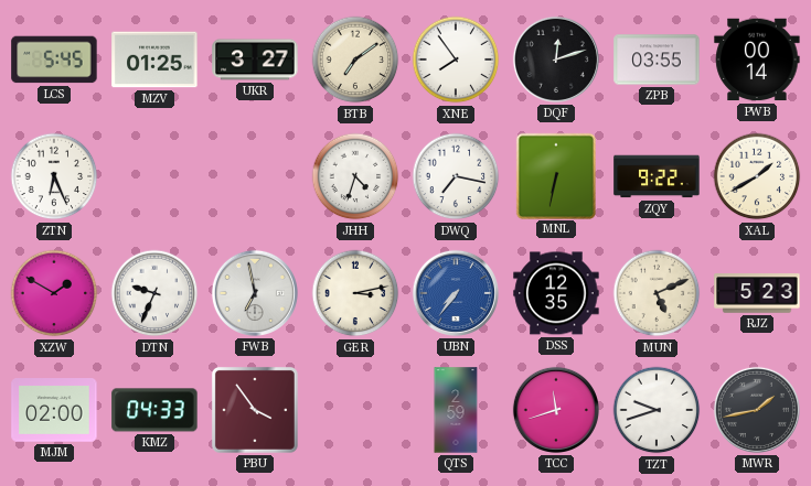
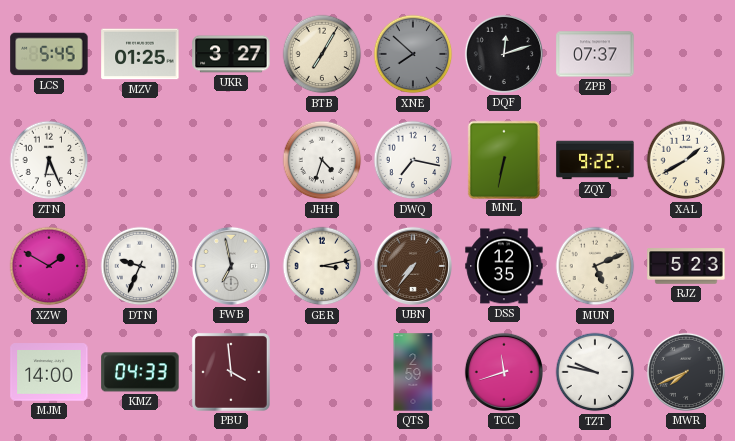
BTB: 7:09 -> 7:05 (322, 54)
XNE: 7:54 -> 7:52 (413, 54)
XNE dial: white -> grey (413, 54)
ZPB: 03:55 -> 07:37 (595, 54)
PWB: 00:14 -> none (757, 60)
UBN dial: blue -> brown (413, 266)
MJM: 02:00 -> 14:00 (49, 372)
PBU: 3:54 -> 3:59 (231, 372)
TZT: 9:42 -> 9:47 (595, 372)
MWR: 1:43 -> 7:41 (686, 372)
